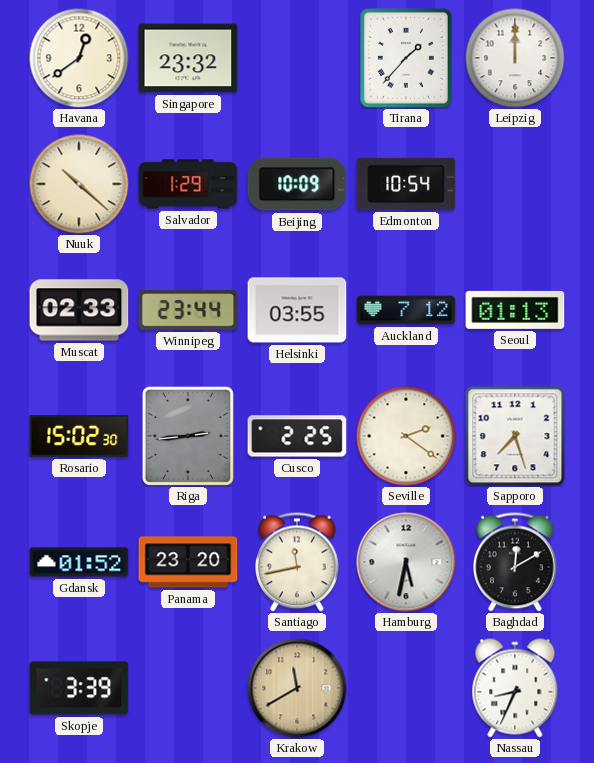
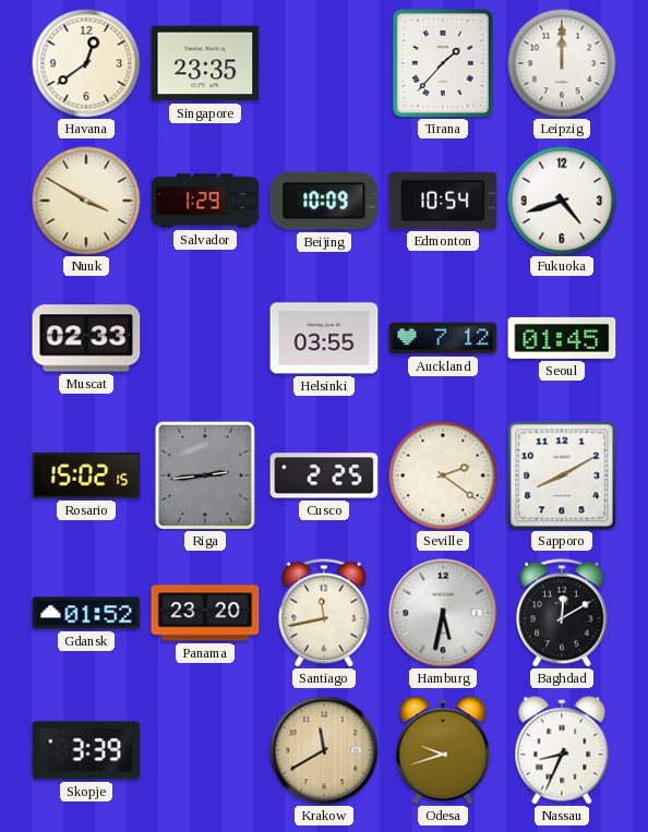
Singapore: 23:32 -> 23:35 (205, 63)
Nuuk: 10:22 -> 3:50 (86, 201)
Fukuoka: none -> 4:42 (562, 201)
Winnipeg: 23:44 -> none (188, 311)
Seoul: 01:13 -> 01:45 (562, 338)
Rosario: 15:02:30 -> 15:02:15 (86, 477)
Sapporo: 7:27 -> 8:10 (562, 475)
Odesa: none -> 9:42 (443, 750)
